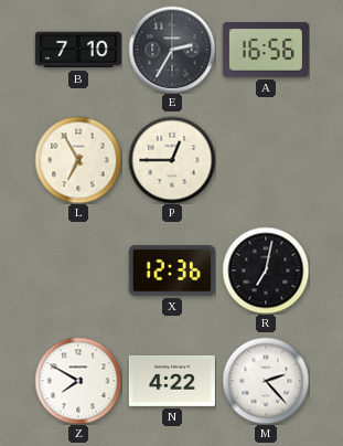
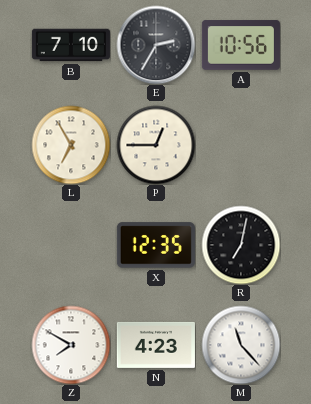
A: 16:56 -> 10:56 (241, 45)
X: 12:36 -> 12:35 (156, 245)
N: 4:22 -> 4:23 (156, 345)
M: 2:23 -> 11:23 (241, 345)
